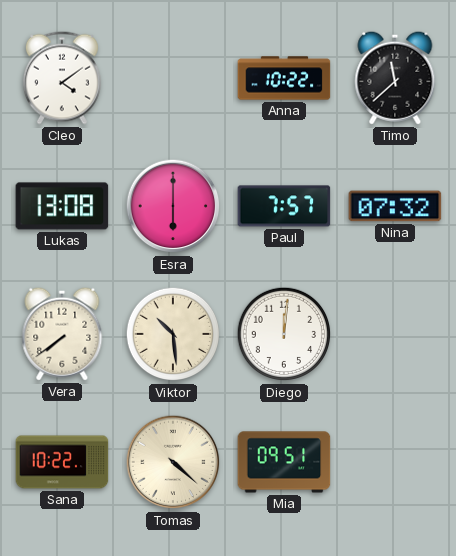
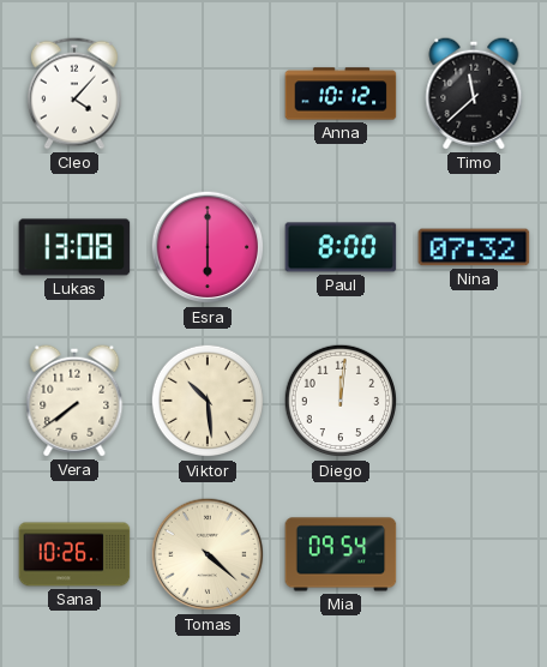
Cleo: 4:09 -> 4:07 (74, 94)
Anna: 10:22 -> 10:12 (341, 94)
Paul: 7:57 -> 8:00 (341, 247)
Sana: 10:22 -> 10:26 (74, 554)
Mia: 09:51 -> 09:54 (341, 554)
